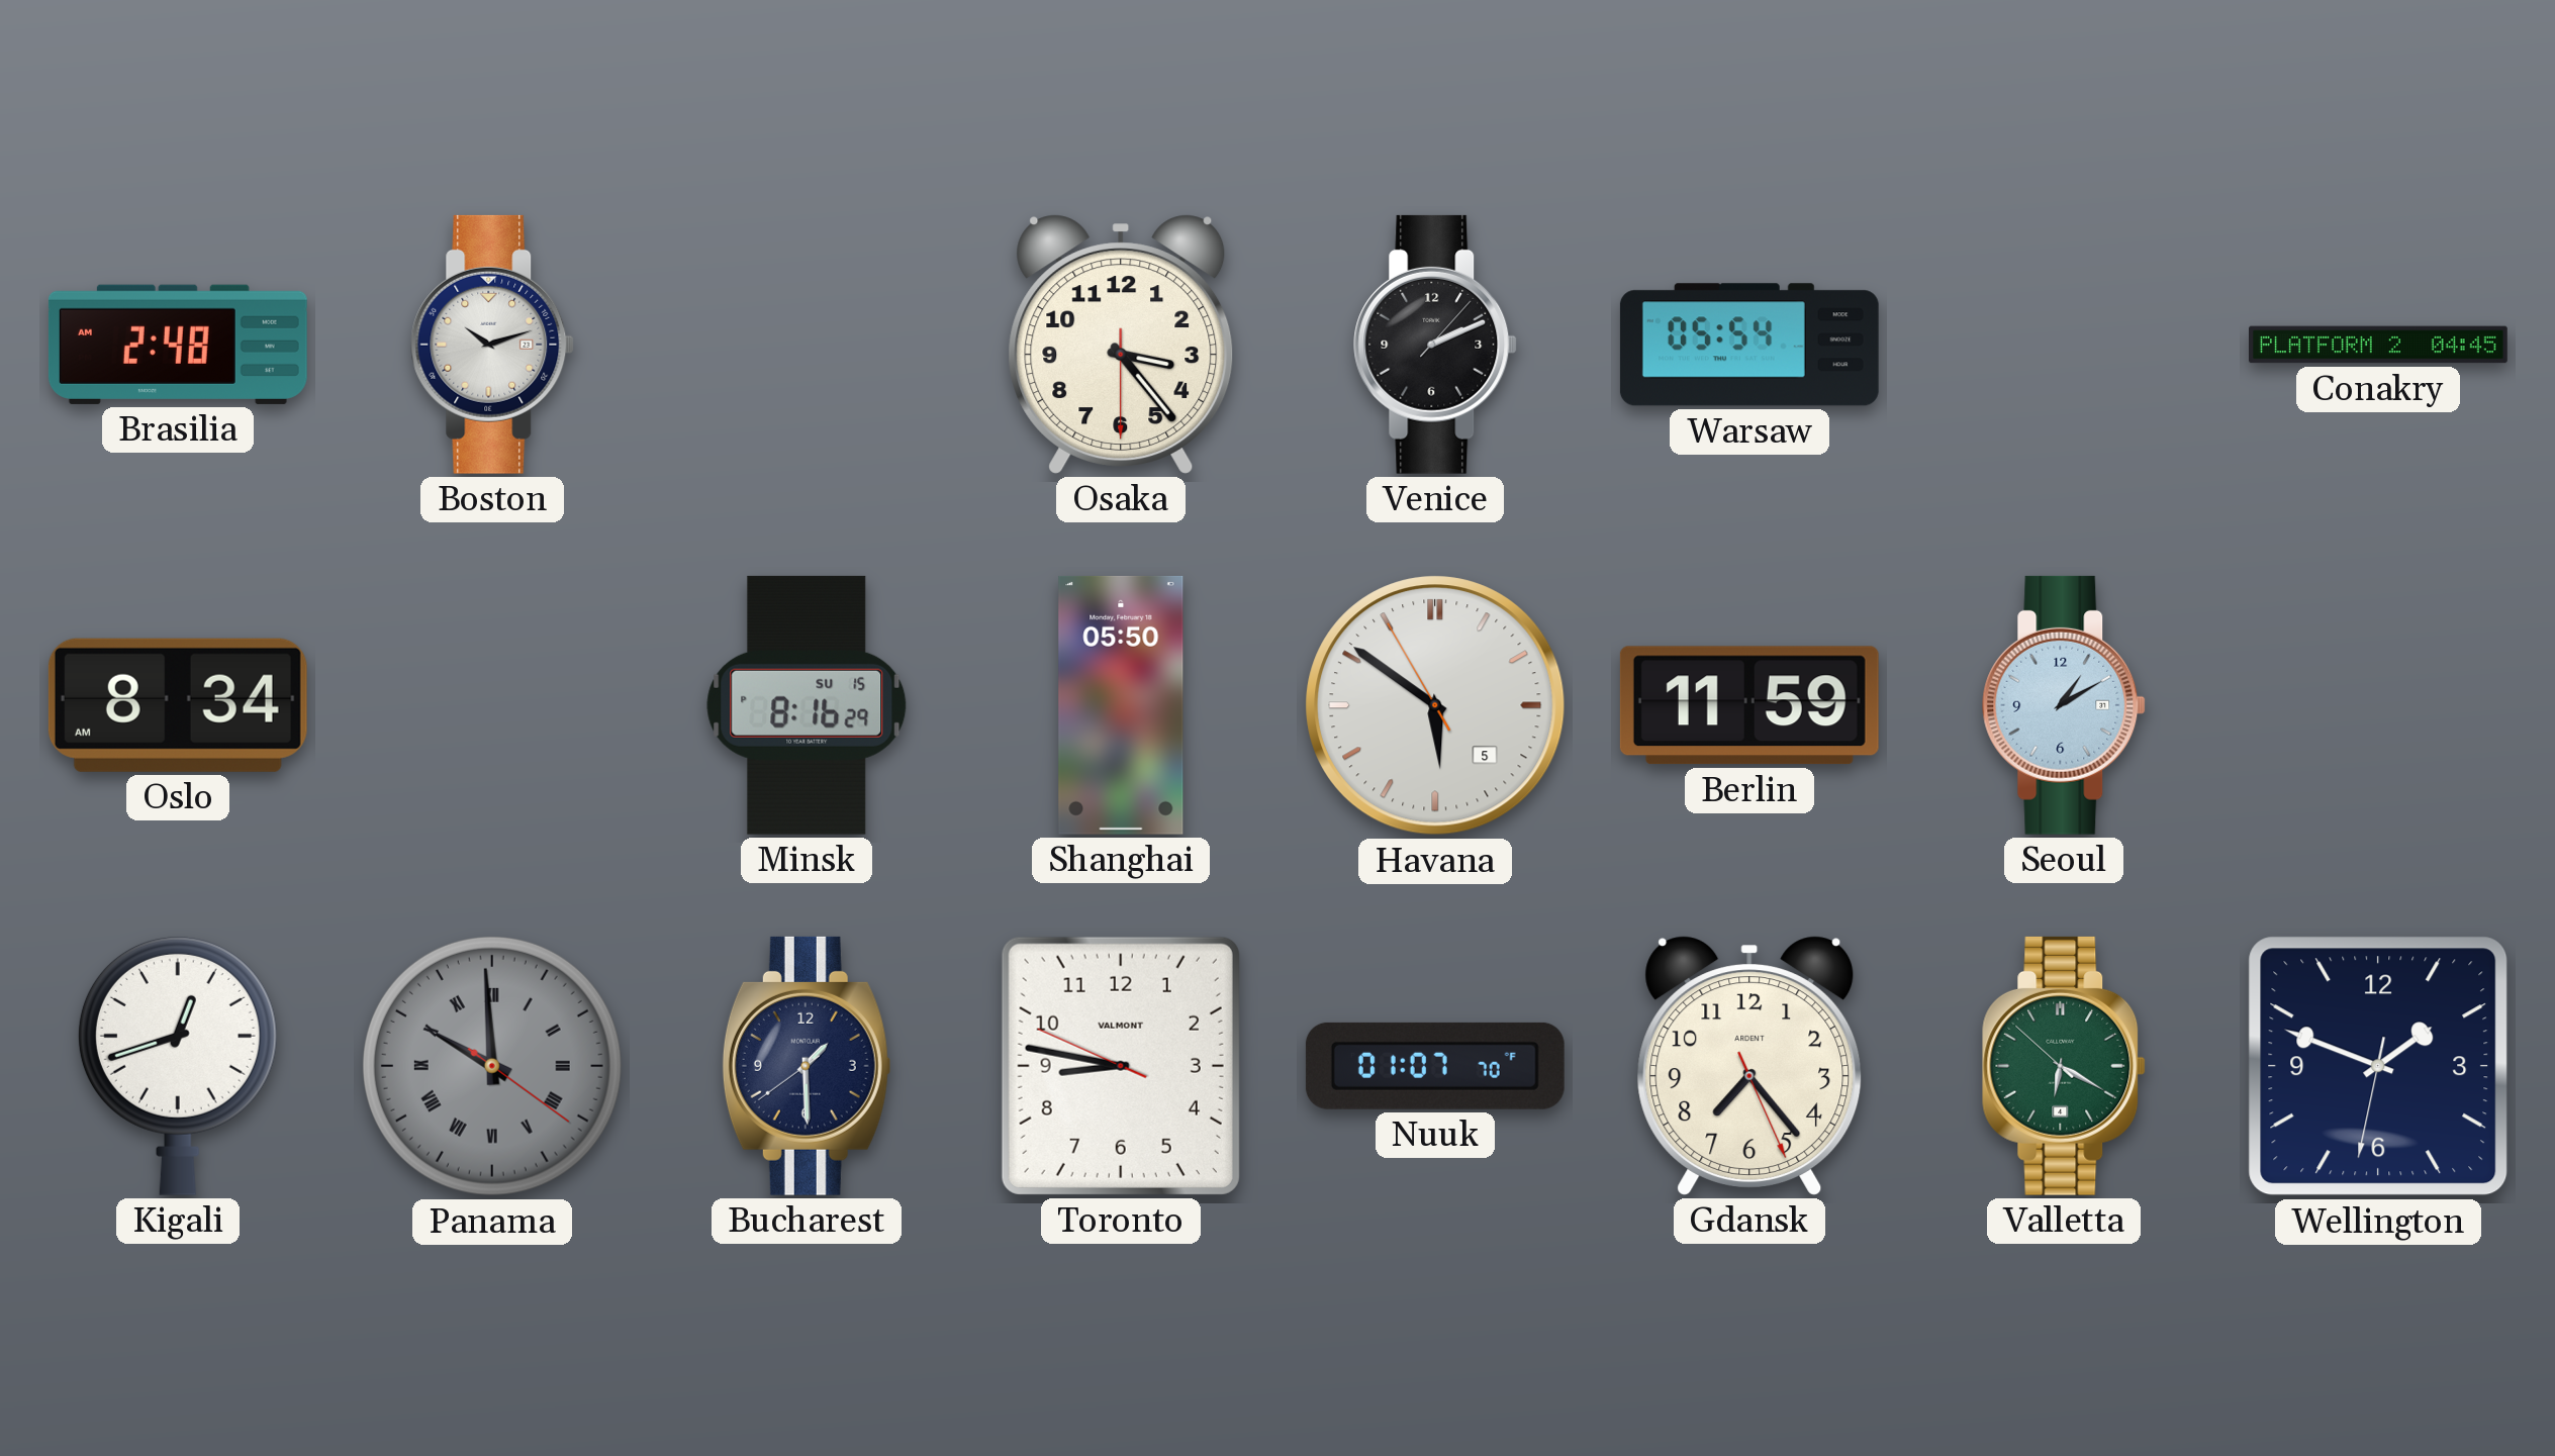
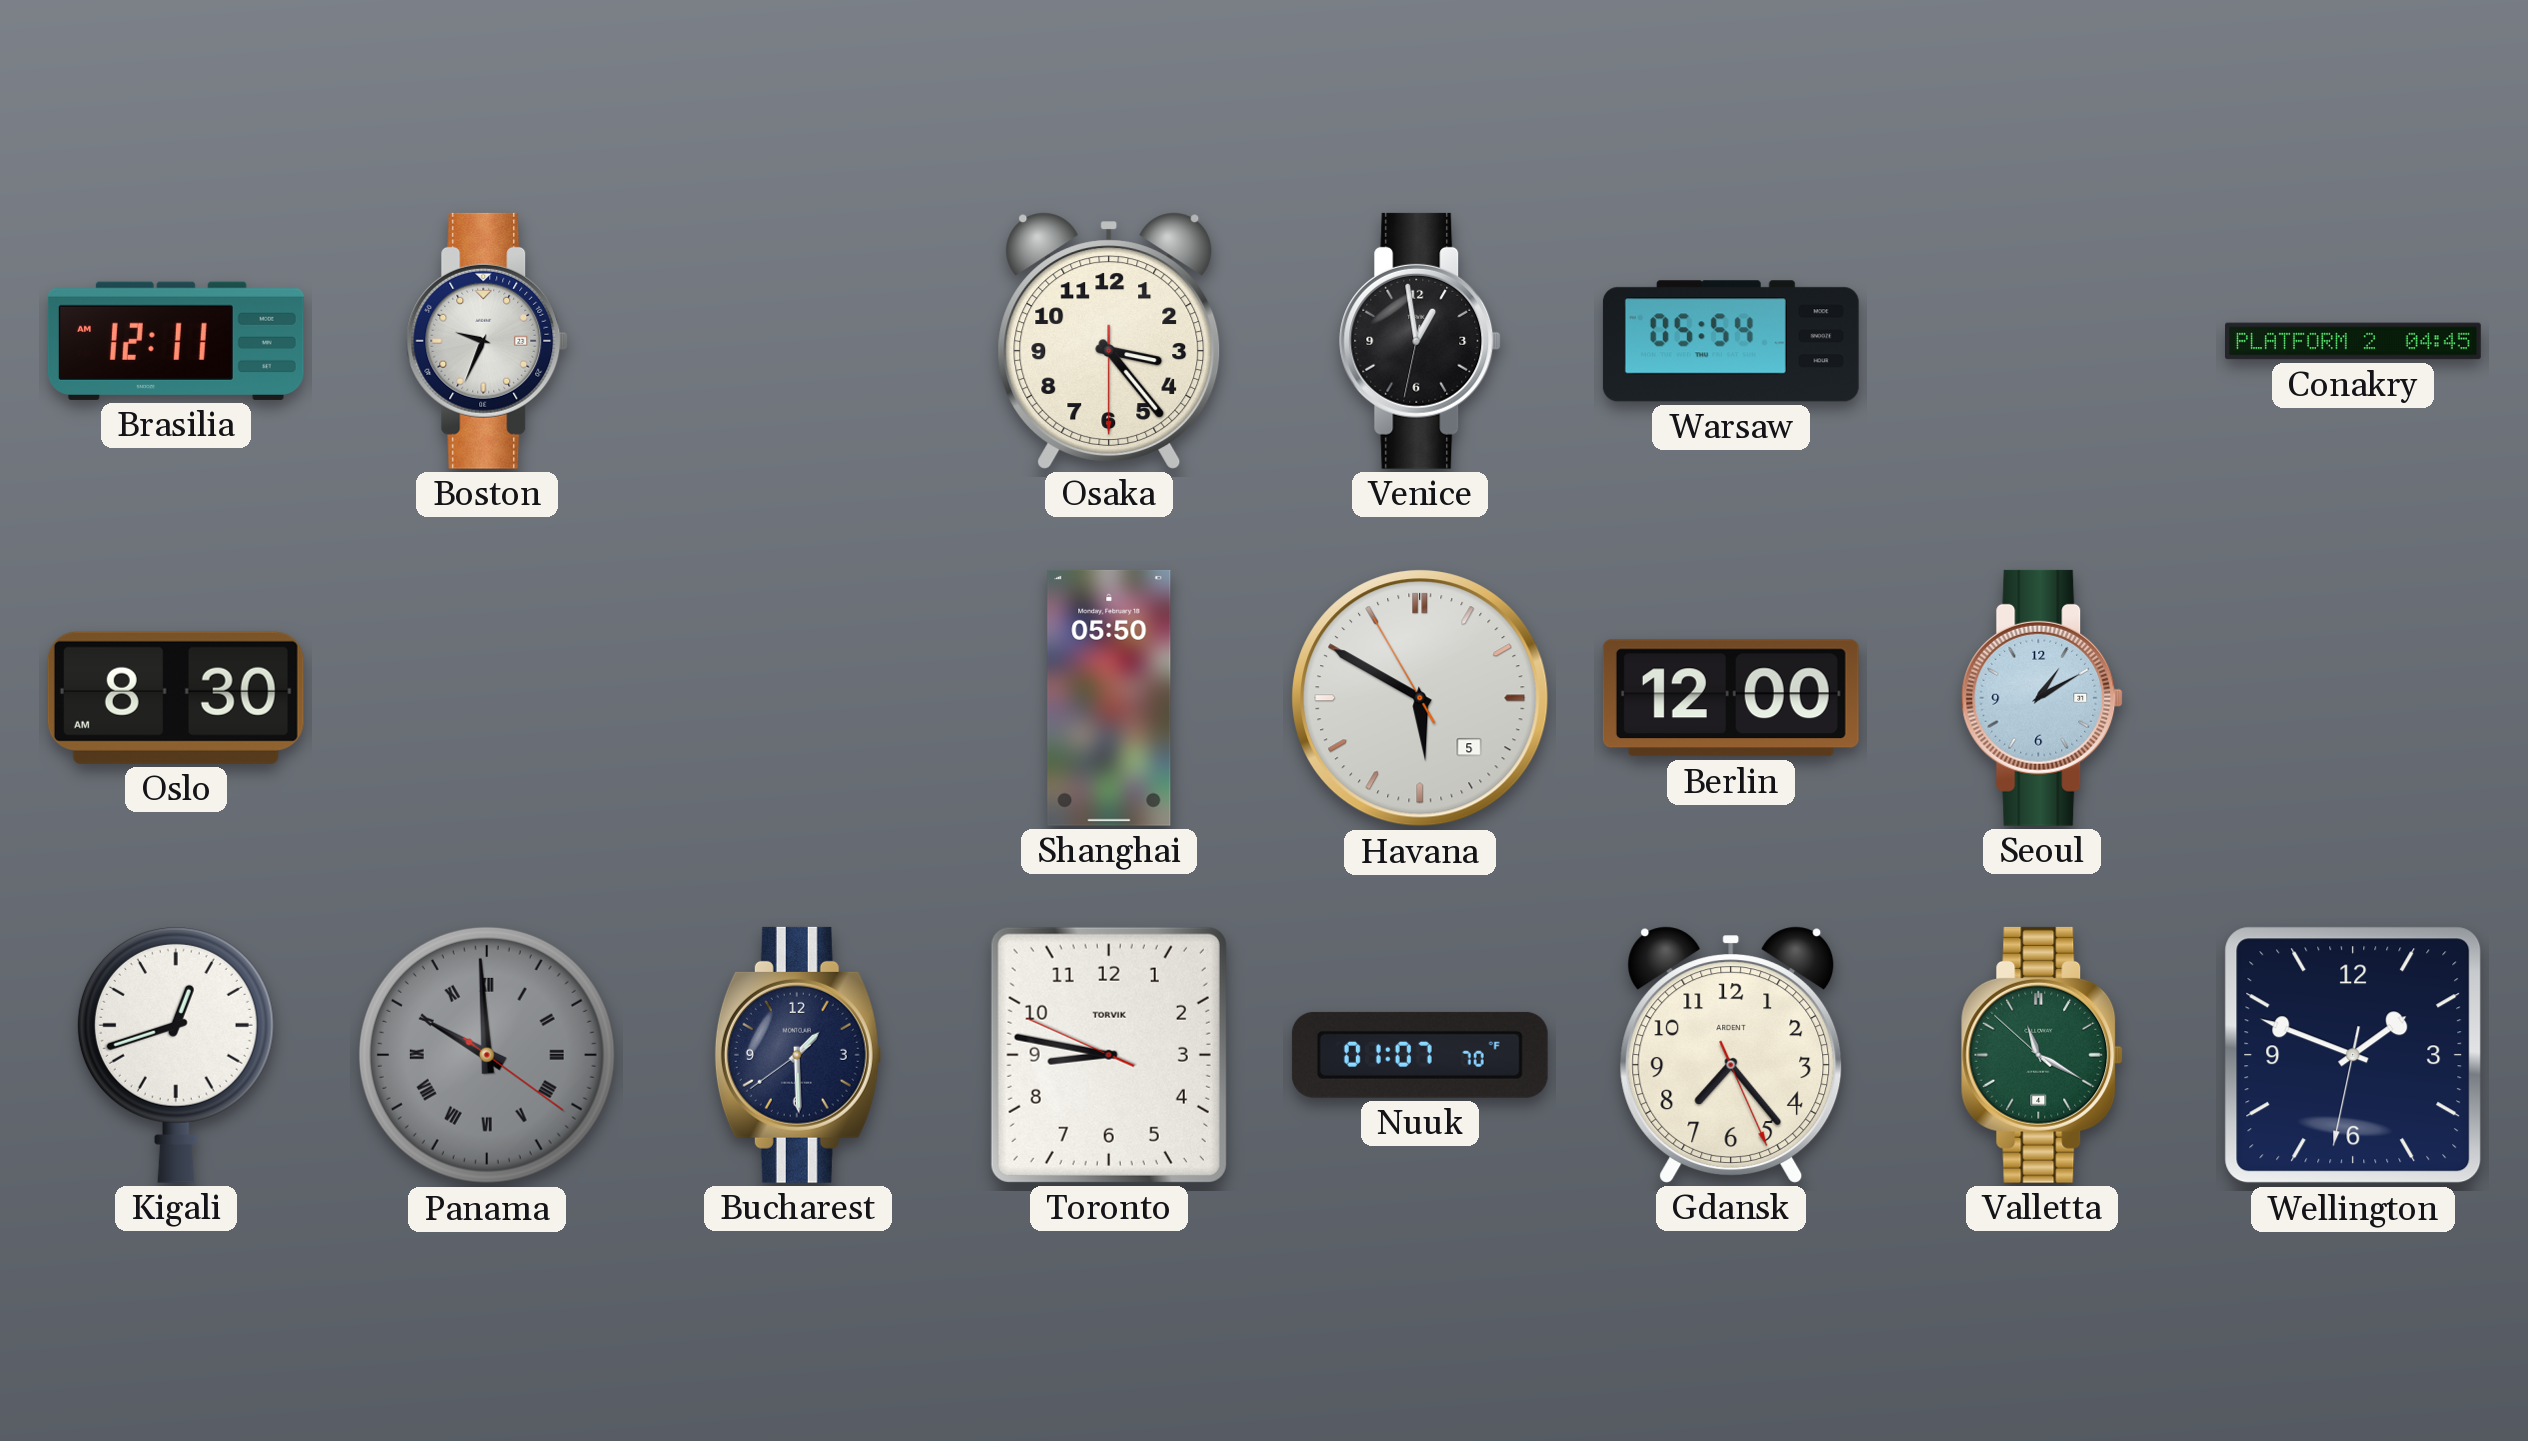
Brasilia: 2:48 -> 12:11 (176, 341)
Boston: 10:12 -> 9:34 (487, 341)
Venice: 2:11 -> 12:58 (1420, 341)
Oslo: 8:34 -> 8:30 (176, 698)
Minsk: 8:16 -> none (807, 705)
Havana: 5:50 -> 5:49 (1420, 698)
Berlin: 11:59 -> 12:00 (1731, 698)
Toronto brand: VALMONT -> TORVIK (1109, 1055)
Valletta: 6:19 -> 11:19 (2042, 1055)
